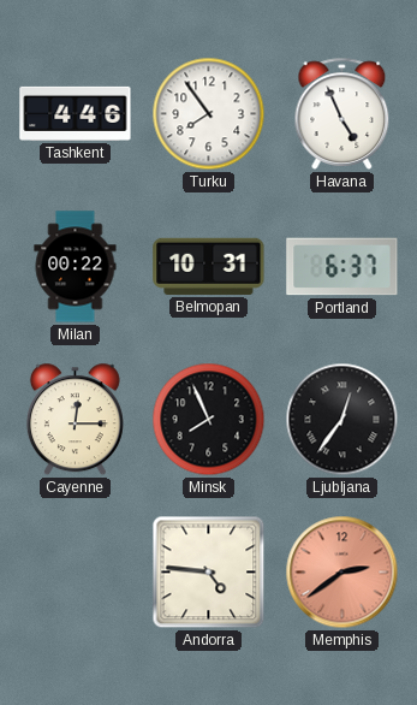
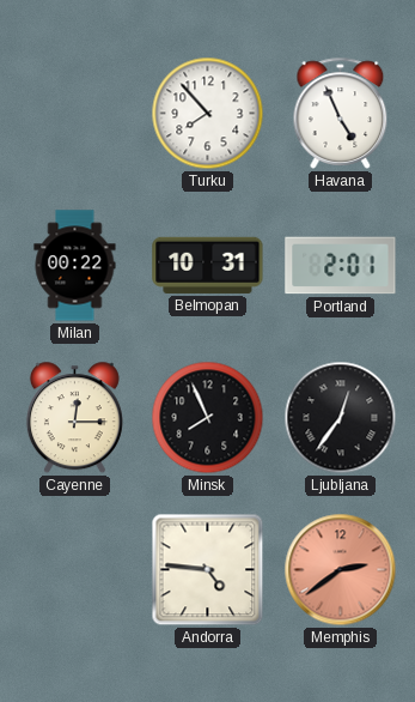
Tashkent: 4:46 -> none (76, 113)
Turku: 7:54 -> 7:53 (208, 114)
Portland: 6:37 -> 2:01 (341, 266)
